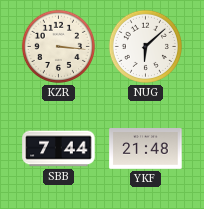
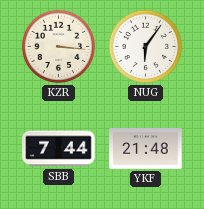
NUG: 6:08 -> 6:06 (145, 46)
